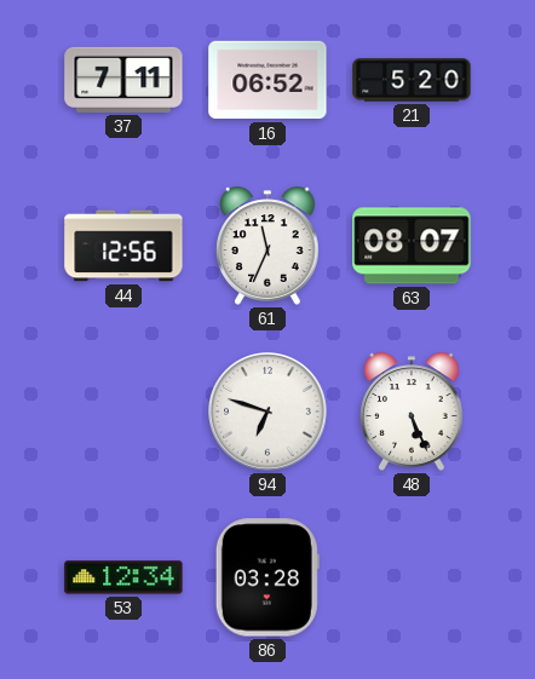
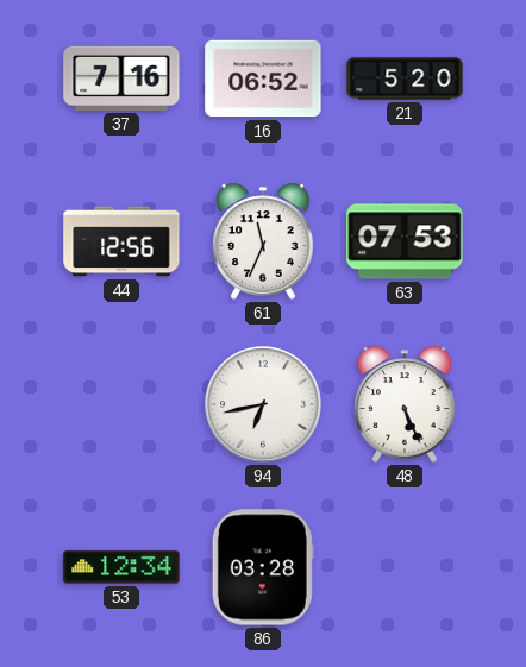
37: 7:11 -> 7:16 (121, 78)
63: 08:07 -> 07:53 (405, 241)
94: 6:48 -> 6:43 (263, 404)
